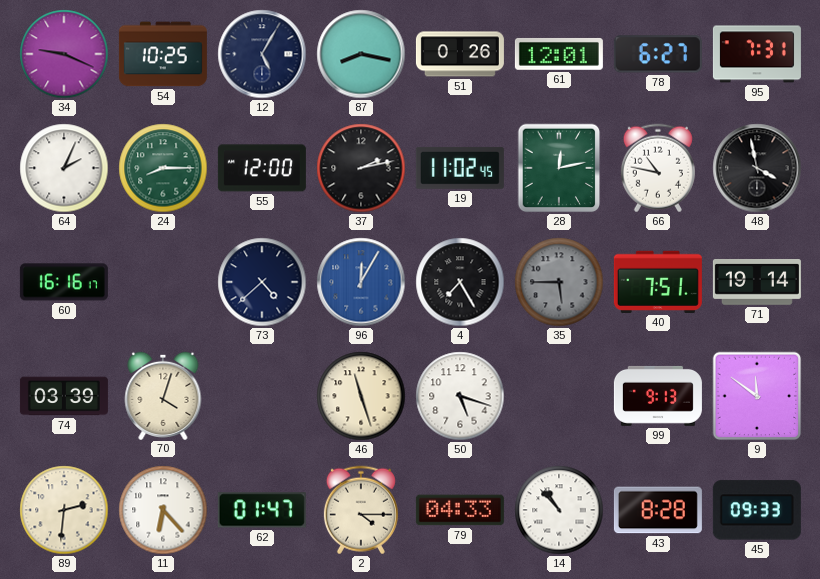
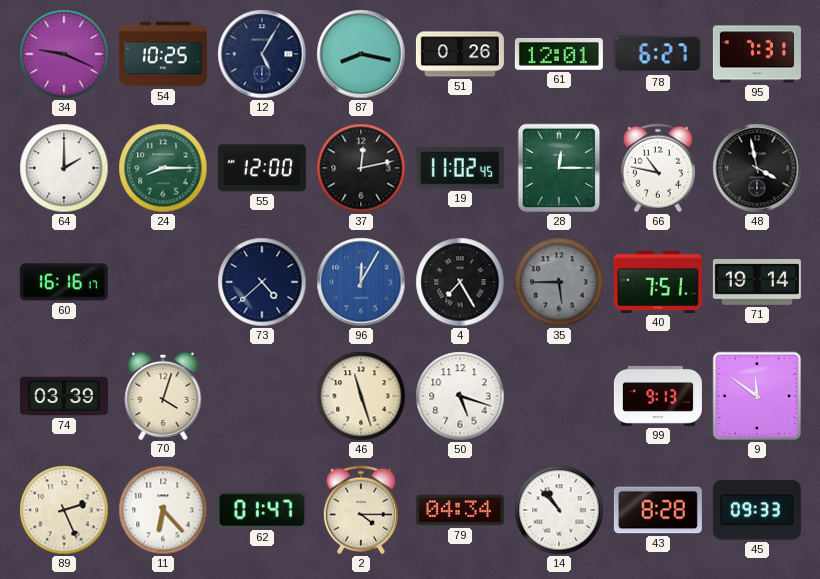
64: 2:04 -> 2:00 (64, 168)
37: 2:13 -> 12:13 (361, 168)
28: 12:13 -> 12:15 (559, 168)
89: 2:31 -> 2:26 (64, 510)
79: 04:33 -> 04:34 (460, 510)
